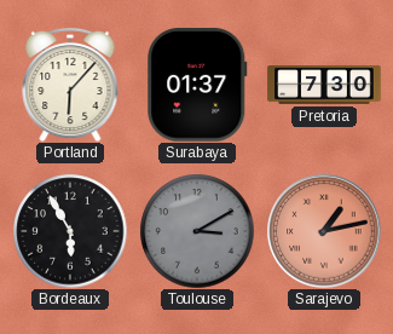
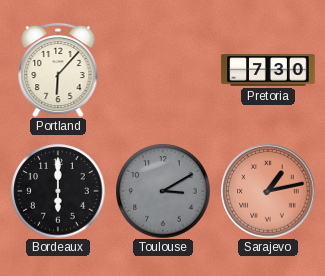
Surabaya: 01:37 -> none (197, 85)
Bordeaux: 5:55 -> 6:00 (58, 191)
